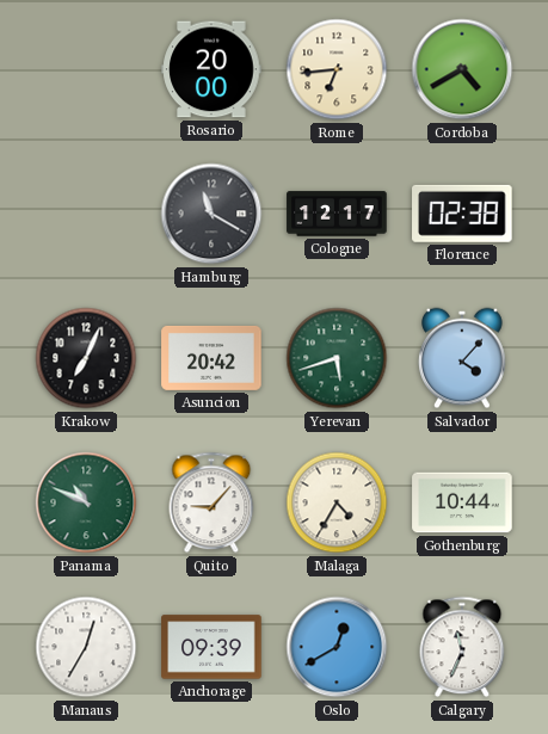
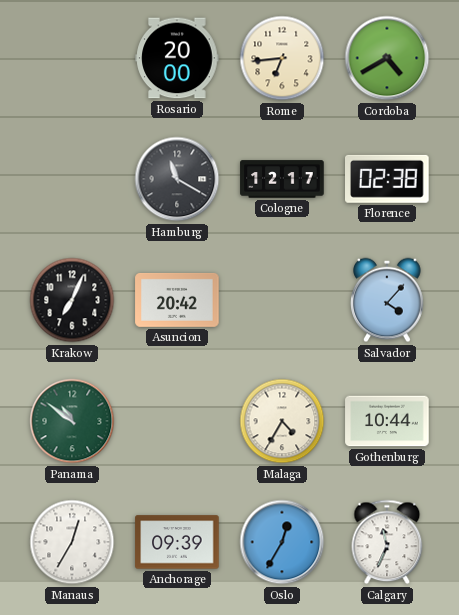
Yerevan: 5:42 -> none (337, 358)
Panama: 10:49 -> 10:51 (72, 421)
Quito: 9:07 -> none (211, 502)
Oslo: 12:40 -> 12:35 (282, 542)
